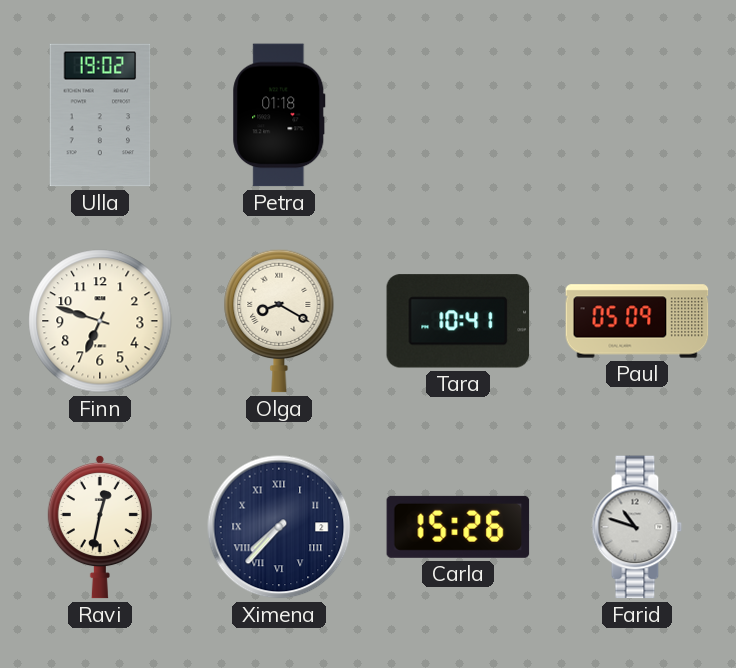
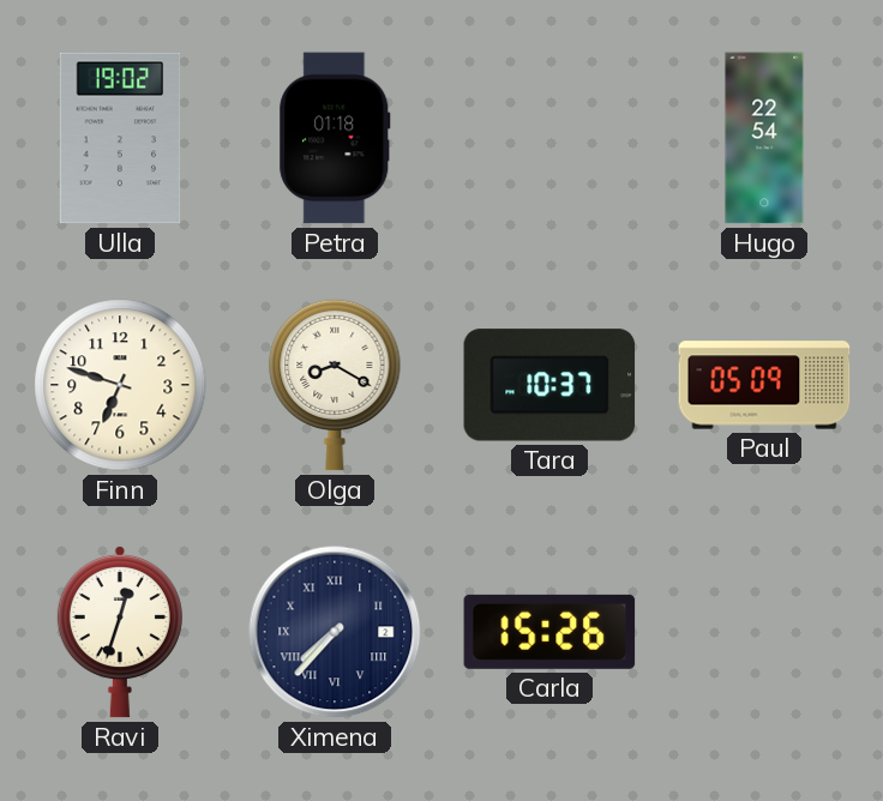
Hugo: none -> 22:54 (764, 138)
Tara: 10:41 -> 10:37 (549, 385)
Ravi: 12:32 -> 12:33 (120, 632)
Farid: 10:48 -> none (637, 527)
